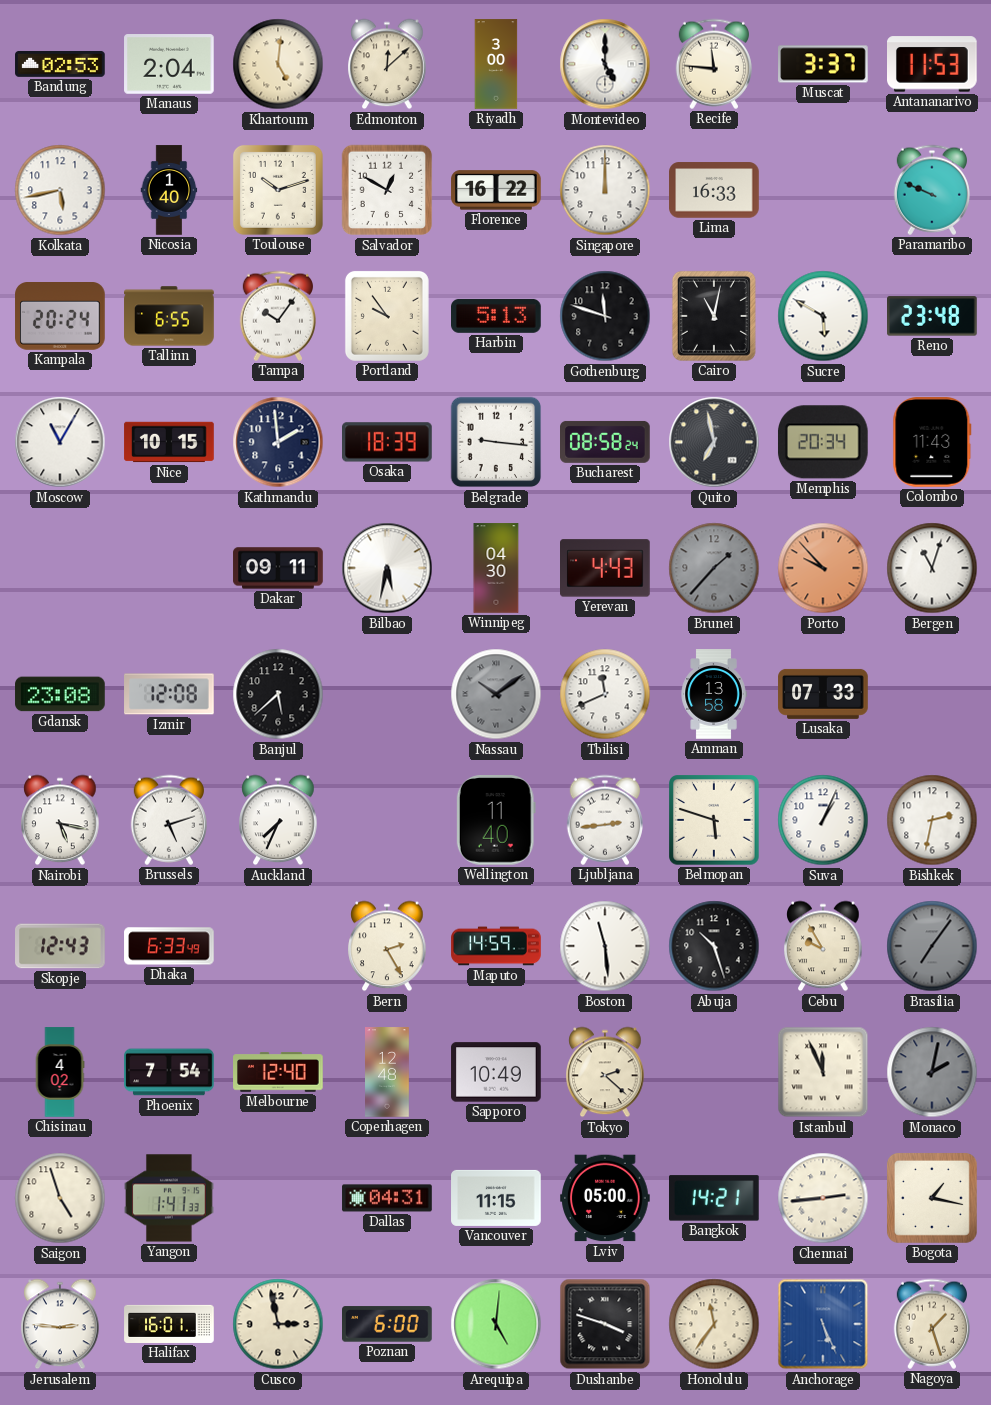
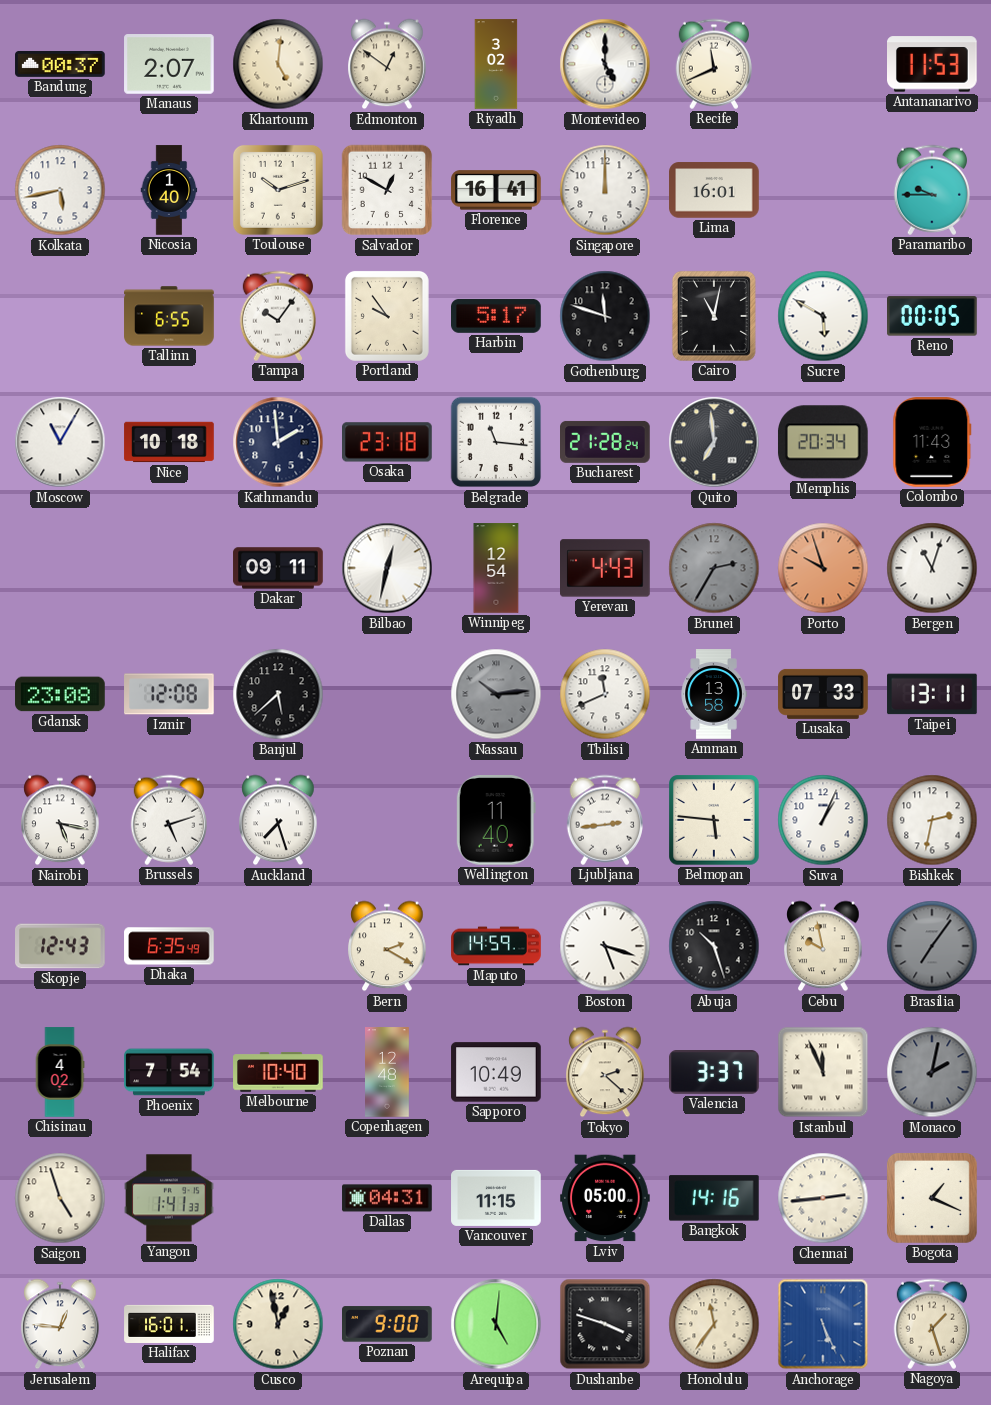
Bandung: 02:53 -> 00:37 (60, 64)
Manaus: 2:04 -> 2:07 (169, 64)
Edmonton: 12:08 -> 12:51 (387, 64)
Riyadh: 3:00 -> 3:02 (496, 64)
Recife: 11:46 -> 11:41 (713, 64)
Muscat: 3:37 -> none (823, 64)
Florence: 16:22 -> 16:41 (496, 190)
Lima: 16:33 -> 16:01 (714, 190)
Paramaribo: 9:49 -> 9:45 (931, 190)
Kampala: 20:24 -> none (60, 317)
Harbin: 5:13 -> 5:17 (497, 316)
Reno: 23:48 -> 00:05 (932, 316)
Nice: 10:15 -> 10:18 (169, 442)
Osaka: 18:39 -> 23:18 (388, 442)
Belgrade: 9:16 -> 11:16 (496, 442)
Bucharest: 08:58 -> 21:28 (605, 442)
Quito: 6:58 -> 6:59 (714, 442)
Bilbao: 5:32 -> 12:32 (387, 568)
Winnipeg: 04:30 -> 12:54 (496, 568)
Brunei: 1:37 -> 2:35 (714, 568)
Porto: 9:53 -> 9:57 (823, 568)
Nassau: 10:09 -> 10:14 (496, 694)
Taipei: none -> 13:11 (932, 694)
Auckland: 7:34 -> 7:27 (278, 820)
Belmopan: 5:48 -> 5:46 (714, 820)
Dhaka: 6:33 -> 6:35 (169, 946)
Bern: 2:25 -> 2:20 (387, 946)
Boston: 11:29 -> 5:18 (605, 946)
Cebu: 9:55 -> 9:58 (823, 946)
Melbourne: 12:40 -> 10:40 (278, 1072)
Valencia: none -> 3:37 (714, 1073)
Bangkok: 14:21 -> 14:16 (715, 1198)
Bogota: 1:17 -> 1:19 (932, 1198)
Jerusalem: 2:46 -> 12:46 (60, 1324)
Cusco: 2:58 -> 12:58 (278, 1324)
Poznan: 6:00 -> 9:00 (388, 1324)
